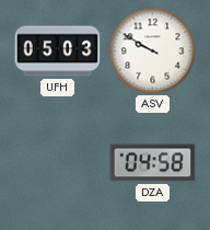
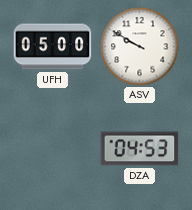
UFH: 05:03 -> 05:00 (53, 47)
DZA: 04:58 -> 04:53 (140, 149)
